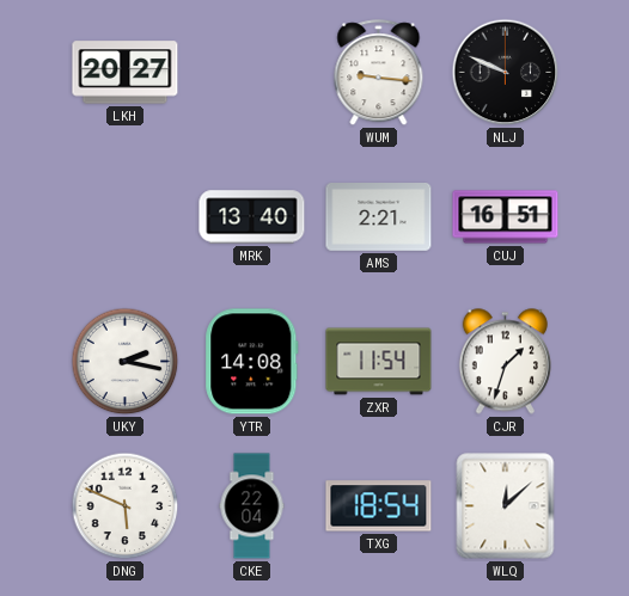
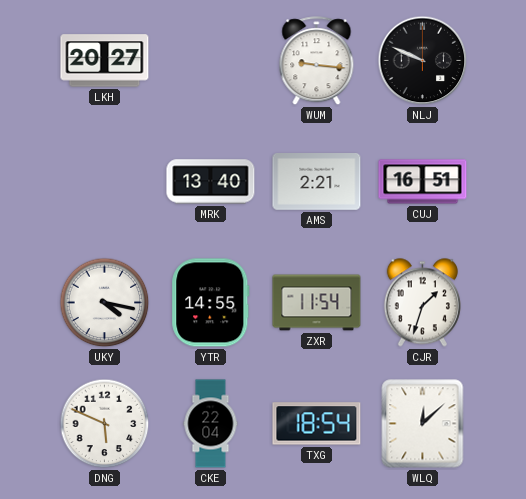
UKY: 2:17 -> 4:17 (105, 303)
YTR: 14:08 -> 14:55 (211, 303)
